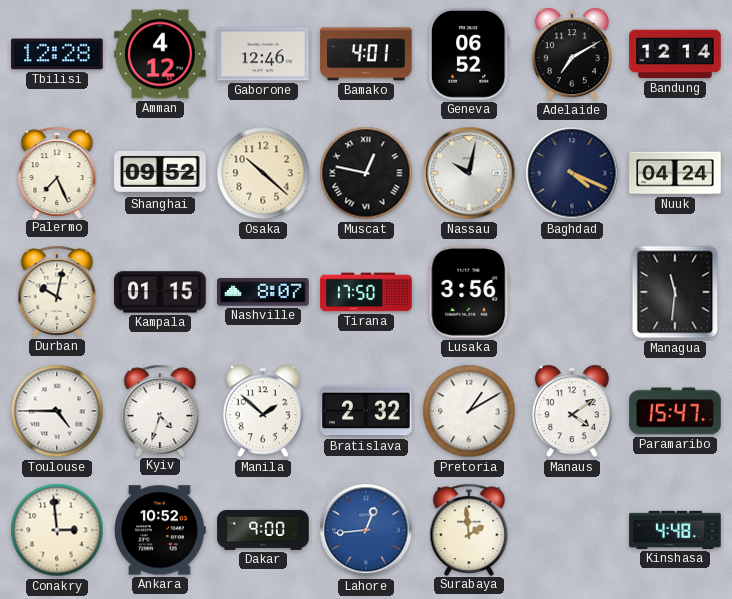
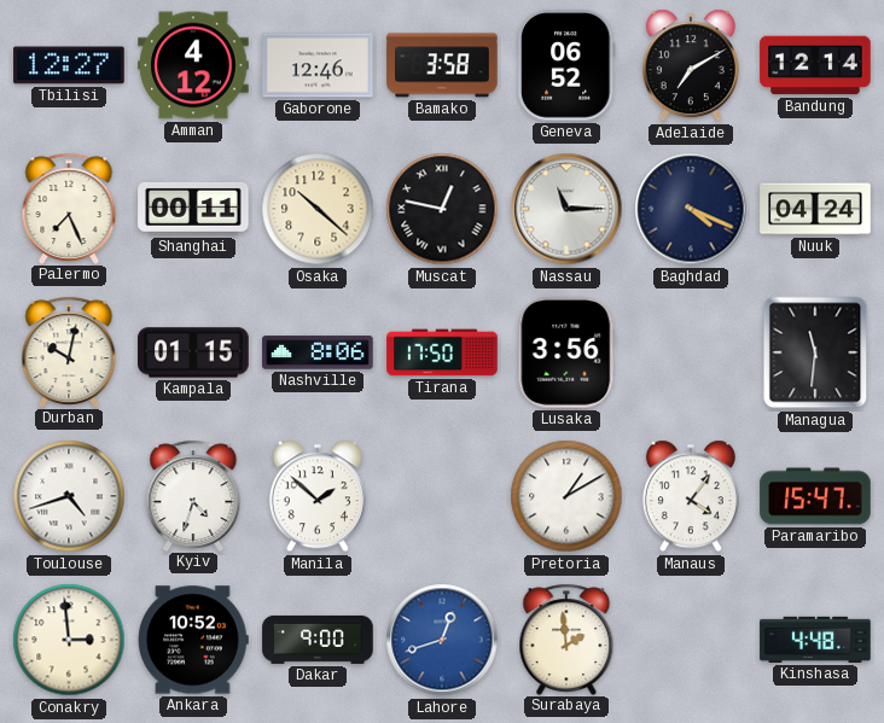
Tbilisi: 12:28 -> 12:27 (69, 65)
Bamako: 4:01 -> 3:58 (442, 65)
Shanghai: 09:52 -> 00:11 (193, 209)
Nassau: 10:02 -> 11:15 (566, 209)
Nashville: 8:07 -> 8:06 (318, 352)
Toulouse: 4:45 -> 4:42 (69, 496)
Bratislava: 2:32 -> none (366, 411)
Manaus: 4:09 -> 4:06 (691, 496)
Lahore: 12:44 -> 12:42 (442, 640)
